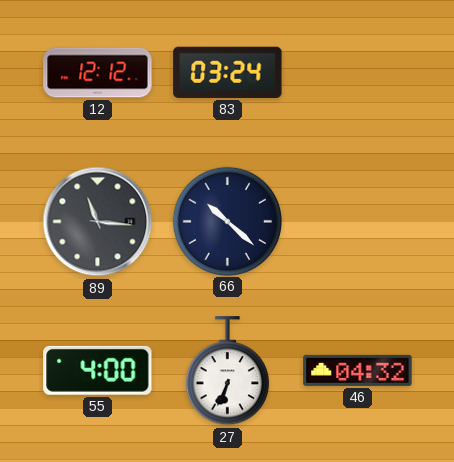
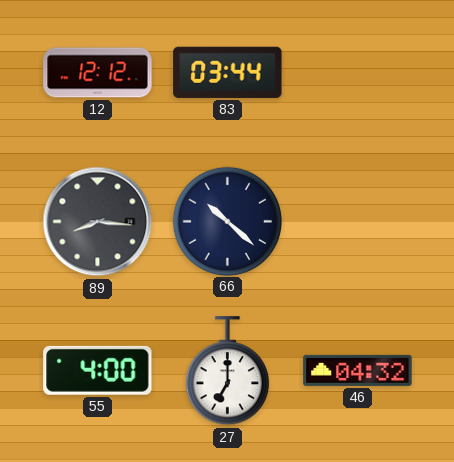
83: 03:24 -> 03:44 (228, 72)
89: 11:16 -> 8:16 (98, 222)
27: 6:34 -> 7:00 (227, 371)
